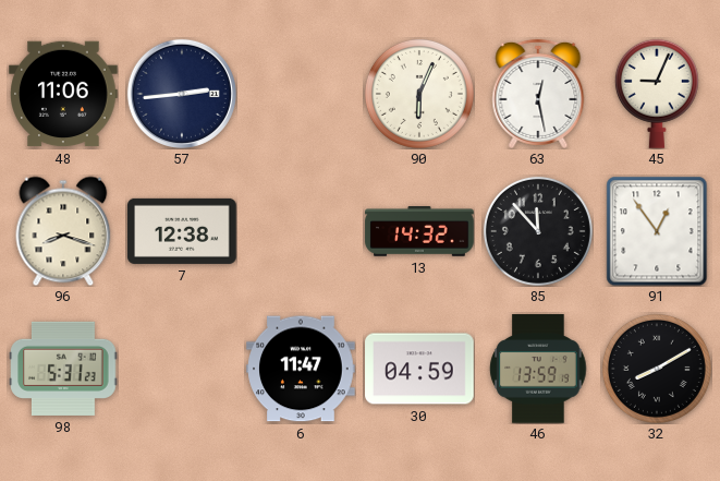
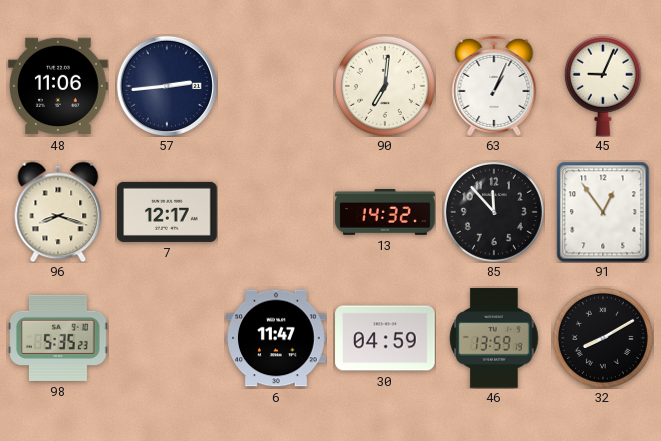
90: 6:04 -> 7:01 (385, 86)
63: 12:28 -> 1:04 (494, 86)
7: 12:38 -> 12:17 (167, 212)
98: 5:31 -> 5:35 (58, 338)
